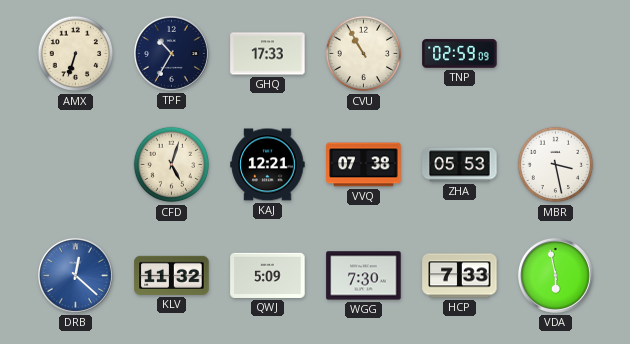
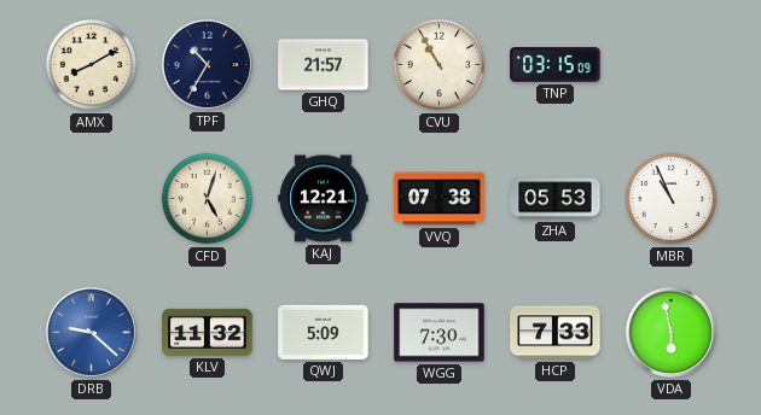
AMX: 6:33 -> 8:10 (92, 65)
GHQ: 17:33 -> 21:57 (324, 65)
TNP: 02:59 -> 03:15 (556, 65)
MBR: 3:28 -> 10:56 (672, 199)
DRB: 12:22 -> 9:22 (91, 332)
